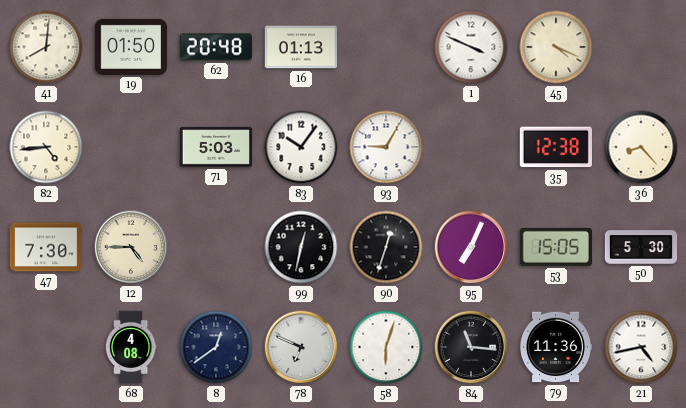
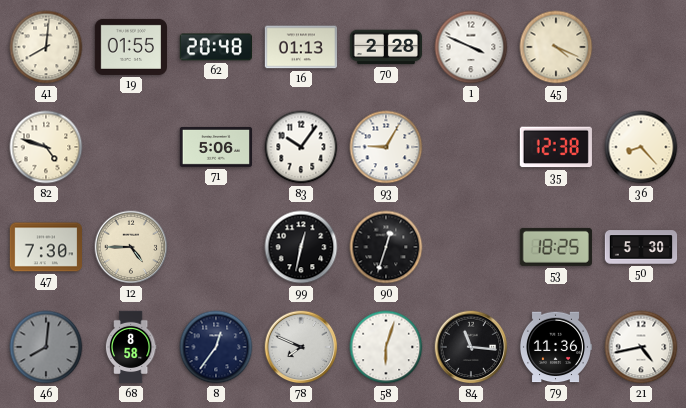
19: 01:50 -> 01:55 (130, 47)
70: none -> 2:28 (386, 47)
82: 4:44 -> 4:48 (46, 147)
71: 5:03 -> 5:06 (215, 147)
95: 7:04 -> none (471, 247)
53: 15:05 -> 18:25 (556, 247)
46: none -> 8:01 (46, 347)
68: 4:08 -> 8:58 (131, 347)
8: 12:39 -> 12:36 (216, 347)
78: 6:49 -> 7:49 (301, 347)
